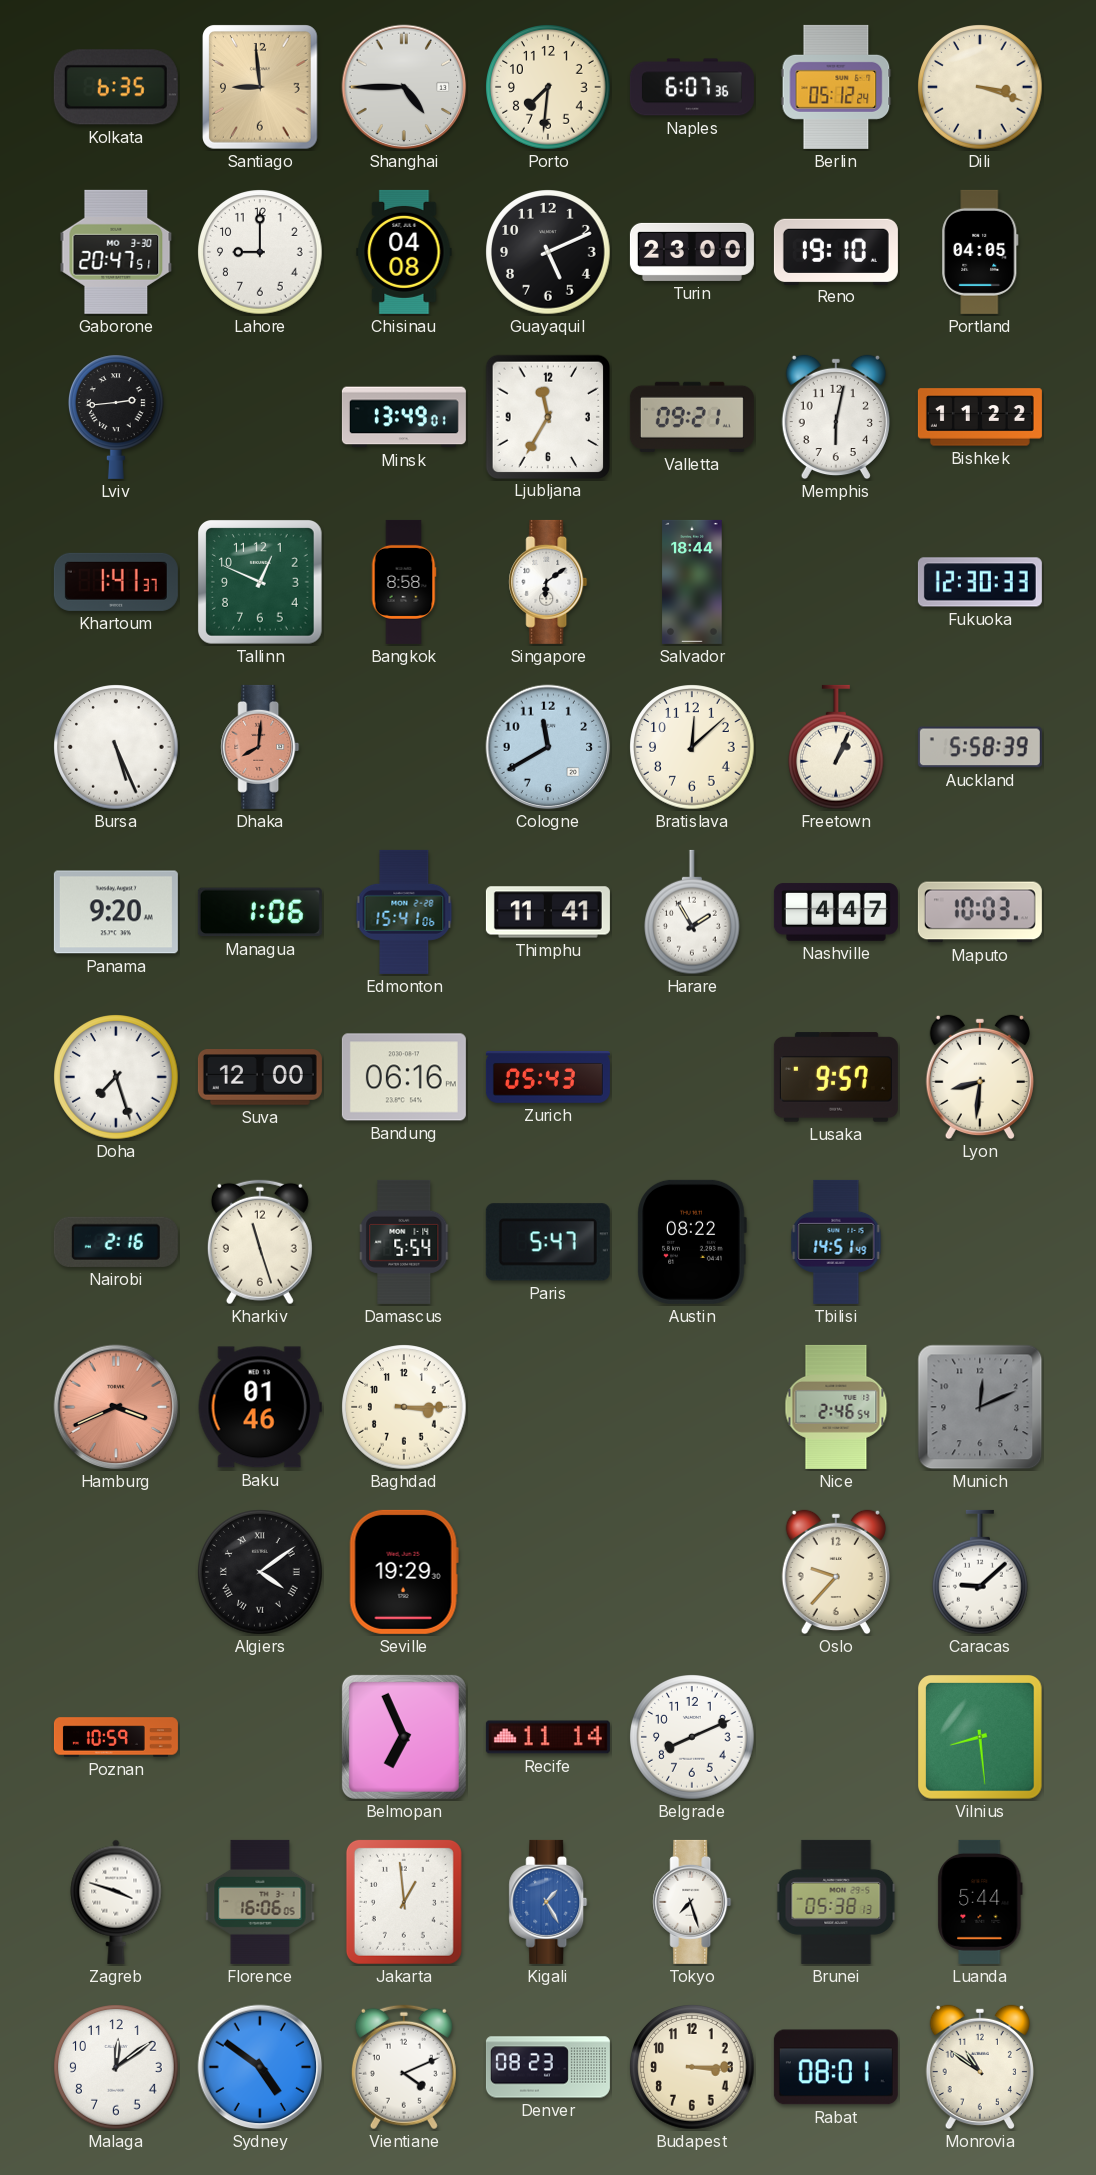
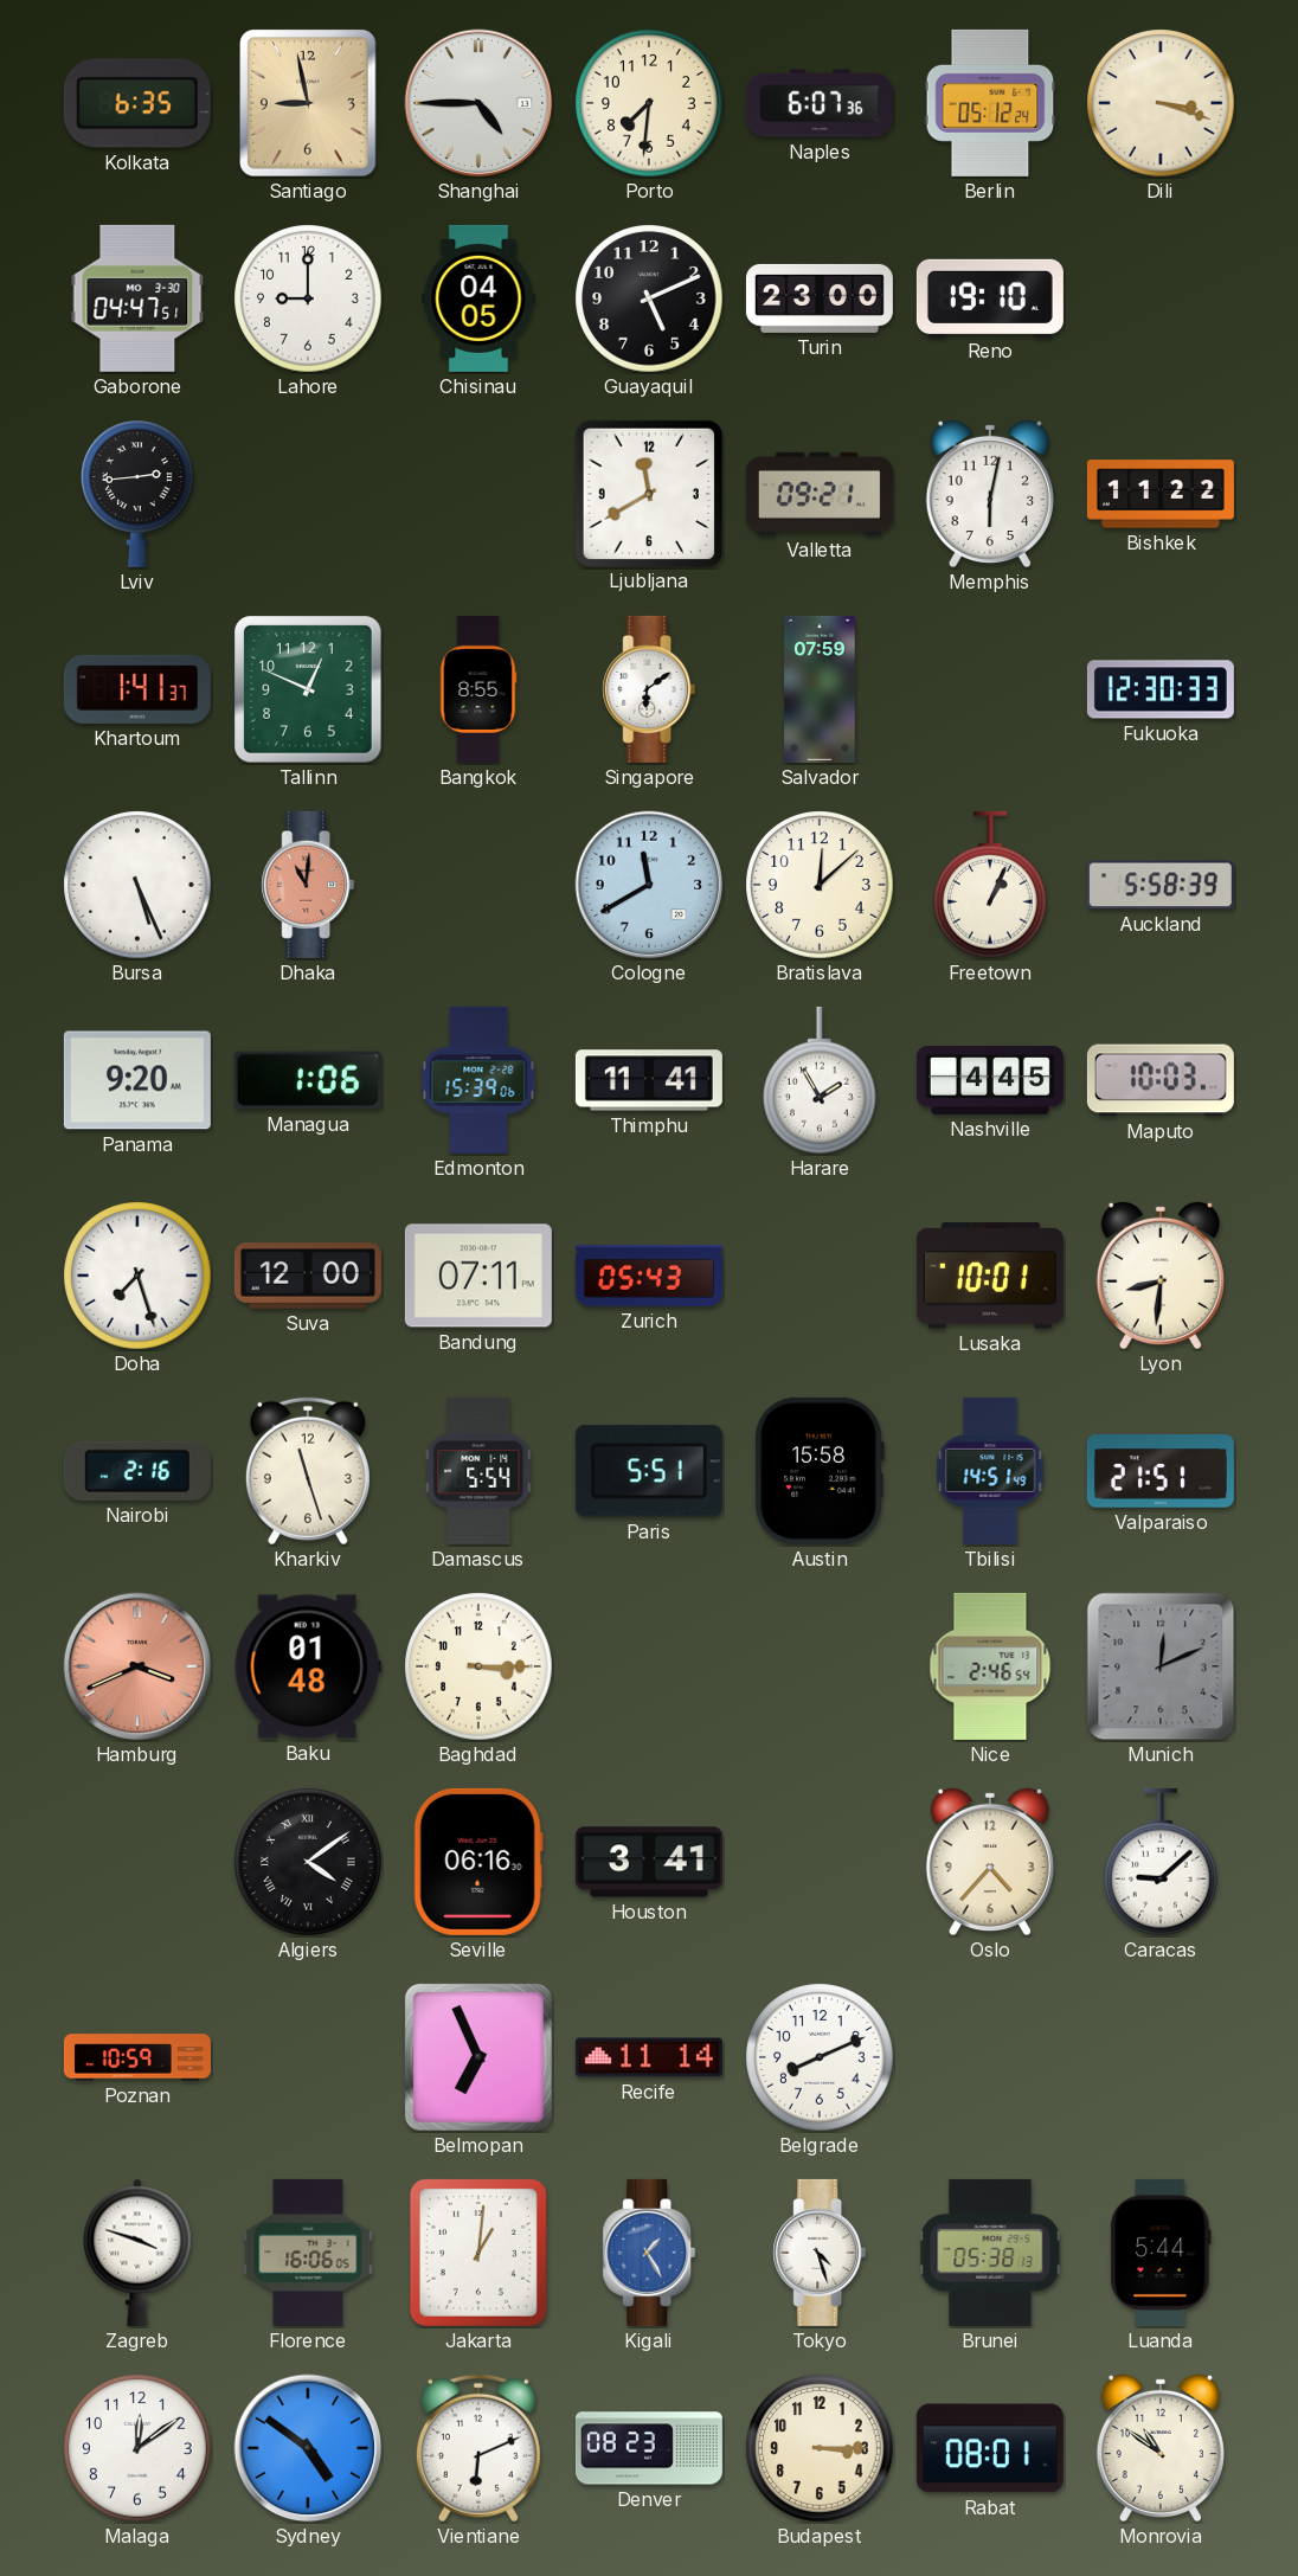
Santiago: 8:59 -> 8:58 (309, 103)
Gaborone: 20:47 -> 04:47 (137, 298)
Chisinau: 04:08 -> 04:05 (478, 298)
Portland: 04:05 -> none (980, 252)
Minsk: 13:49 -> none (404, 417)
Ljubljana: 11:35 -> 11:40 (648, 493)
Bangkok: 8:58 -> 8:55 (478, 689)
Salvador: 18:44 -> 07:59 (820, 689)
Dhaka: 8:01 -> 11:01 (308, 885)
Edmonton: 15:41 -> 15:39 (478, 1080)
Nashville: 4:47 -> 4:45 (990, 1080)
Bandung: 06:16 -> 07:11 (478, 1276)
Lusaka: 9:57 -> 10:01 (990, 1276)
Paris: 5:47 -> 5:51 (649, 1471)
Austin: 08:22 -> 15:58 (820, 1471)
Valparaiso: none -> 21:51 (1161, 1472)
Baku: 01:46 -> 01:48 (308, 1666)
Seville: 19:29 -> 06:16 (478, 1862)
Houston: none -> 3:41 (649, 1862)
Oslo: 9:37 -> 4:37 (990, 1862)
Vilnius: 8:29 -> none (981, 1738)
Jakarta: 12:59 -> 1:01 (478, 2253)
Tokyo: 7:27 -> 4:27 (820, 2253)
Vientiane: 4:11 -> 6:11 (478, 2448)
